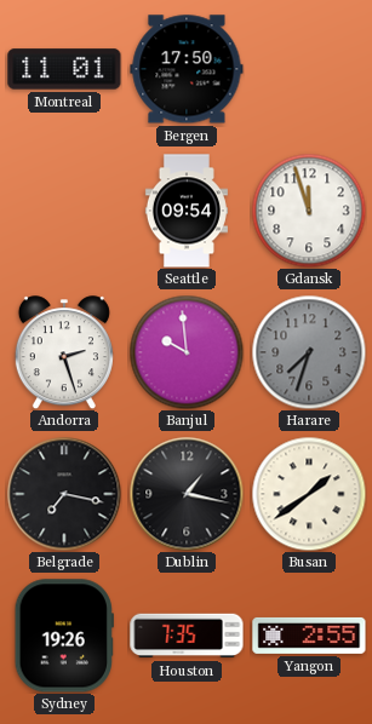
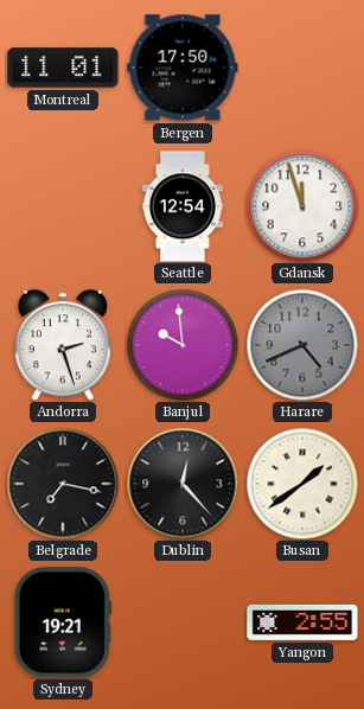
Seattle: 09:54 -> 12:54 (183, 206)
Harare: 7:33 -> 4:41 (302, 345)
Dublin: 1:17 -> 12:23 (183, 484)
Sydney: 19:26 -> 19:21 (63, 622)
Houston: 7:35 -> none (187, 636)
